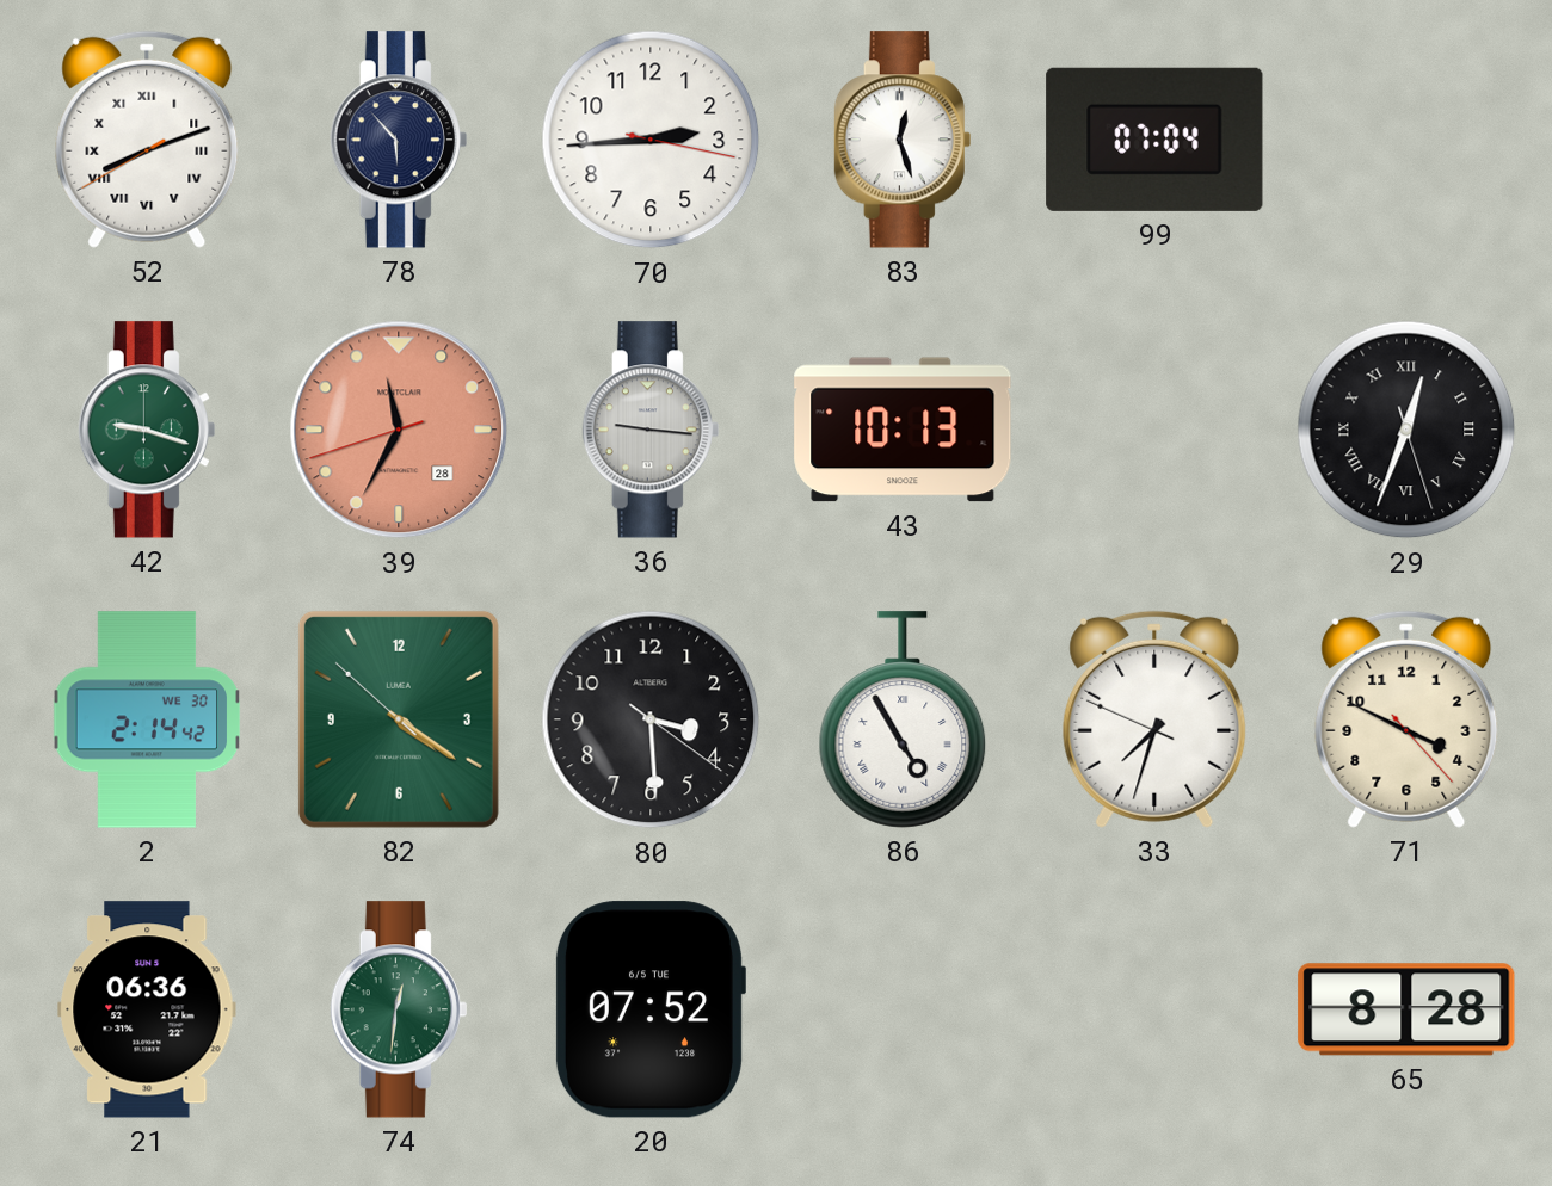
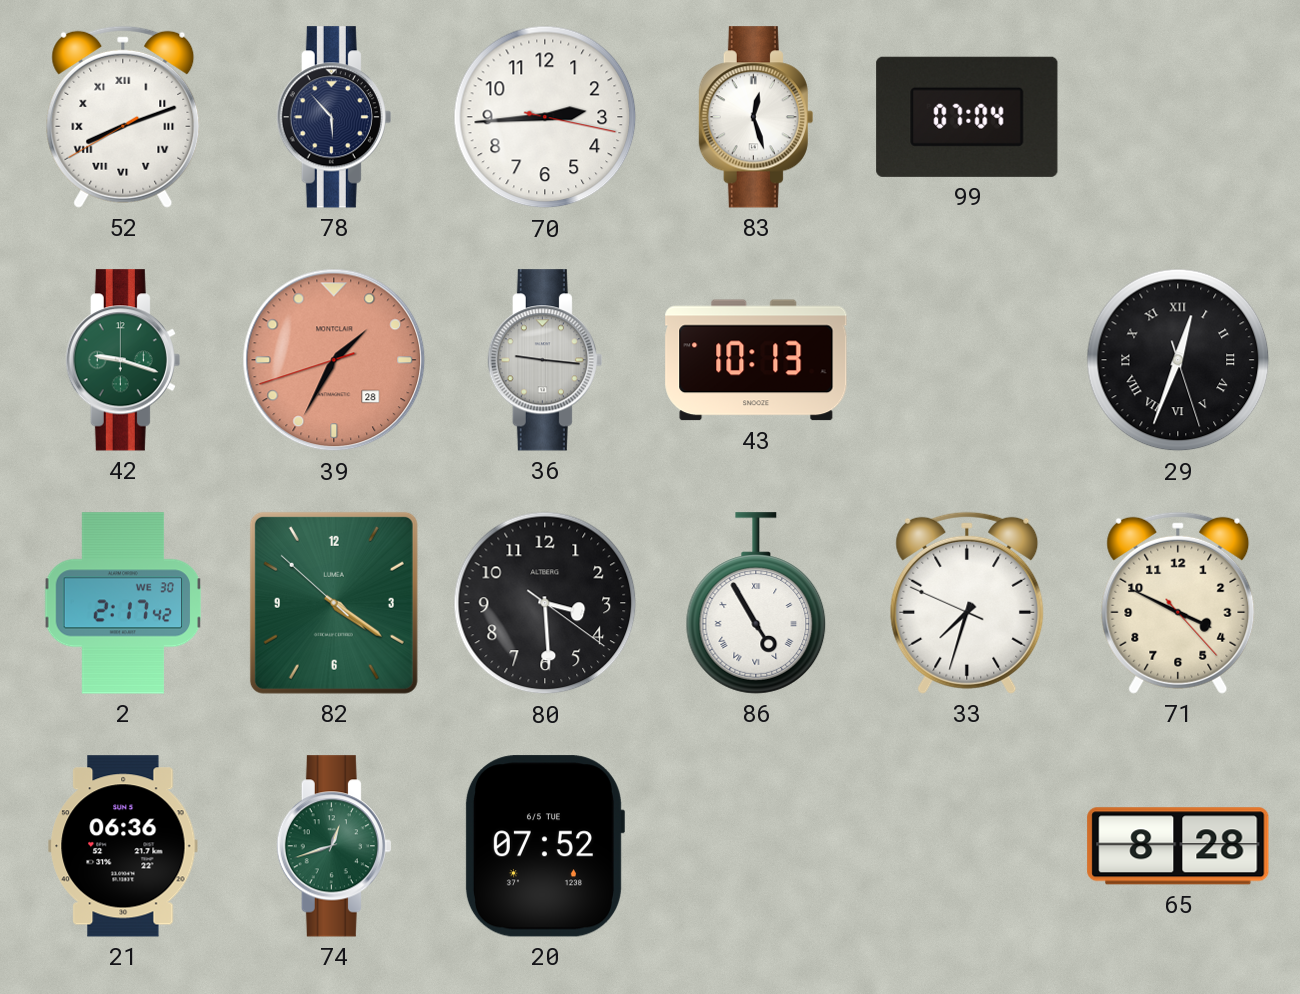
39: 11:34 -> 1:34 (334, 360)
2: 2:14 -> 2:17 (123, 603)
74: 12:31 -> 12:42 (334, 846)
